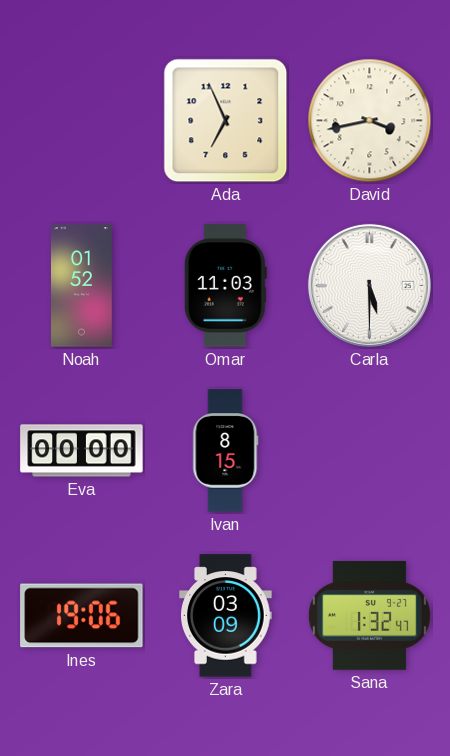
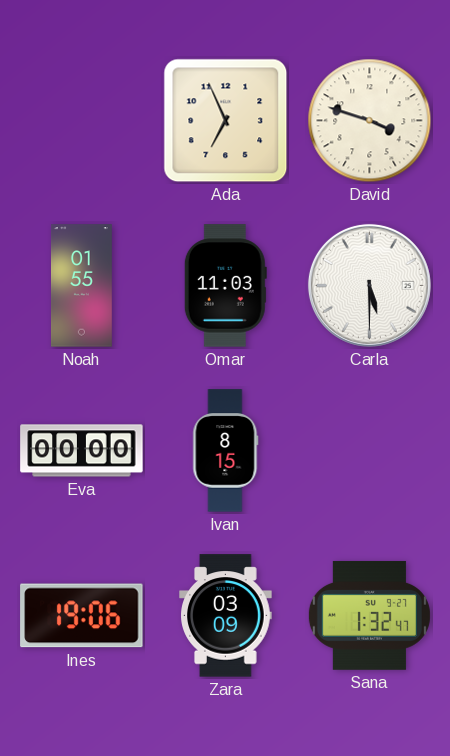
David: 3:43 -> 3:48 (370, 121)
Noah: 01:52 -> 01:55 (81, 286)
